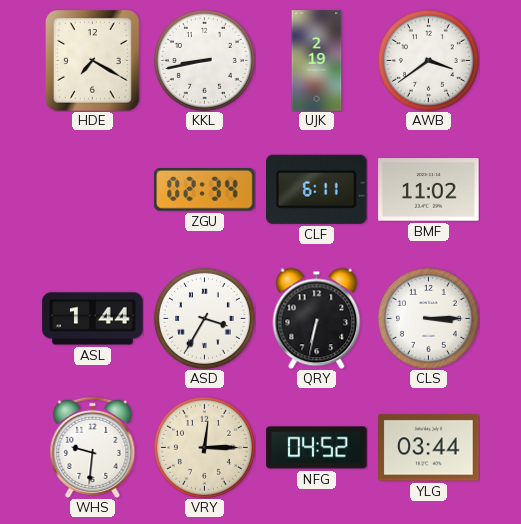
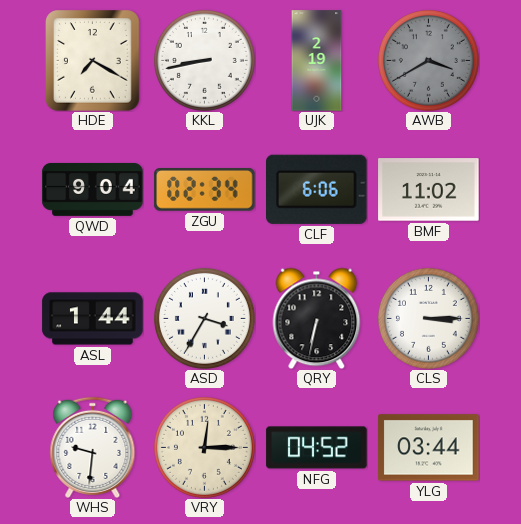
AWB: 3:39 -> 3:40 (428, 60)
AWB dial: white -> grey (428, 60)
QWD: none -> 9:04 (93, 189)
CLF: 6:11 -> 6:06 (317, 189)
